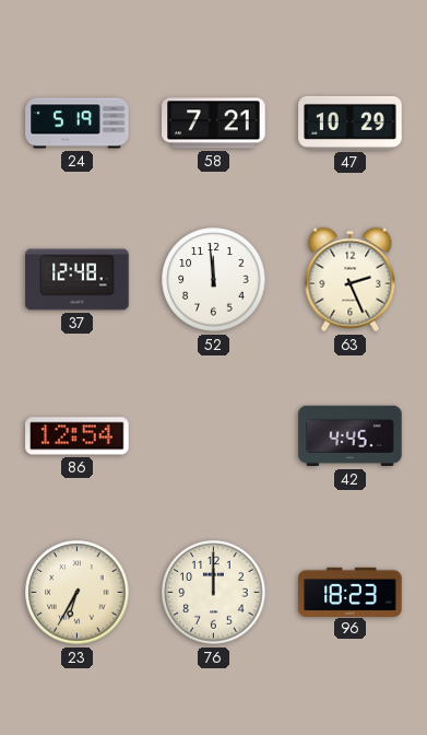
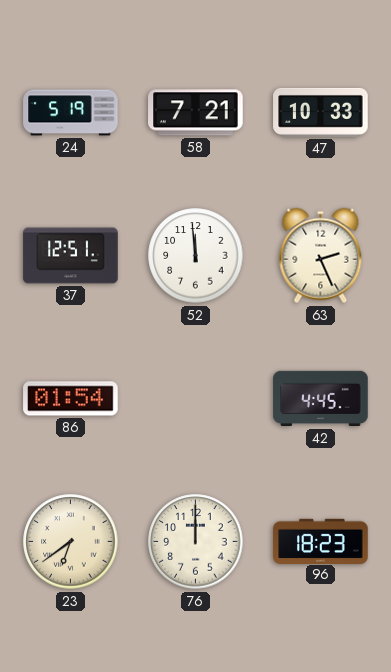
47: 10:29 -> 10:33 (321, 112)
37: 12:48 -> 12:51 (71, 256)
86: 12:54 -> 01:54 (71, 399)
23: 6:35 -> 6:39 (71, 542)
